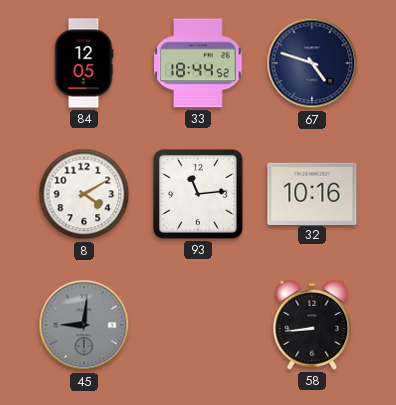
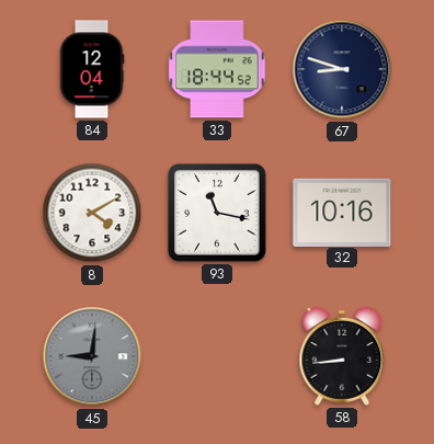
84: 12:05 -> 12:04 (92, 69)
67: 4:48 -> 8:48 (342, 69)
93: 11:14 -> 11:17 (218, 214)
